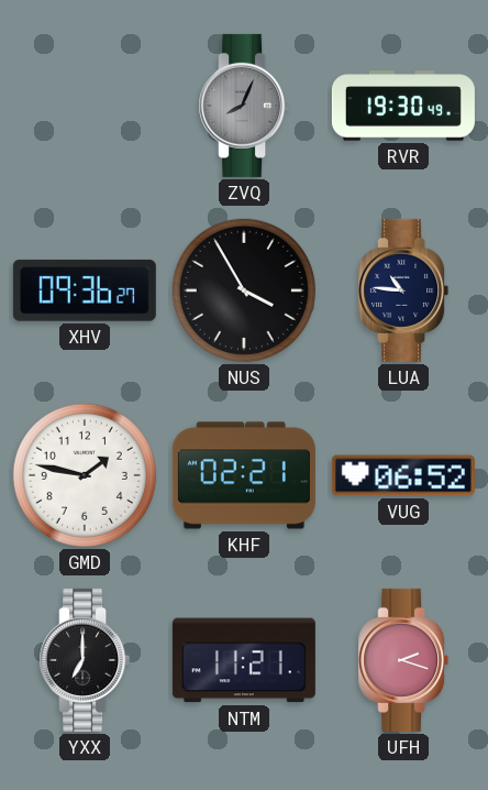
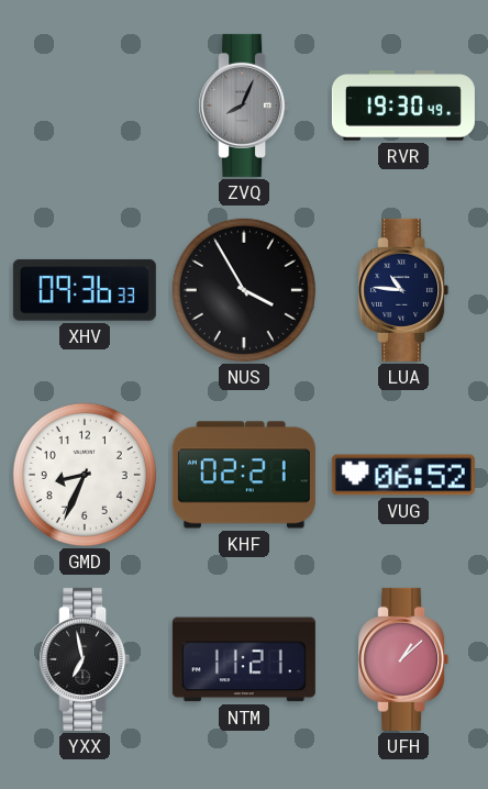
XHV: 09:36:27 -> 09:36:33 (85, 290)
GMD: 1:47 -> 8:34 (85, 475)
YXX: 7:00 -> 6:58 (85, 659)
UFH: 2:18 -> 1:08 (403, 659)
